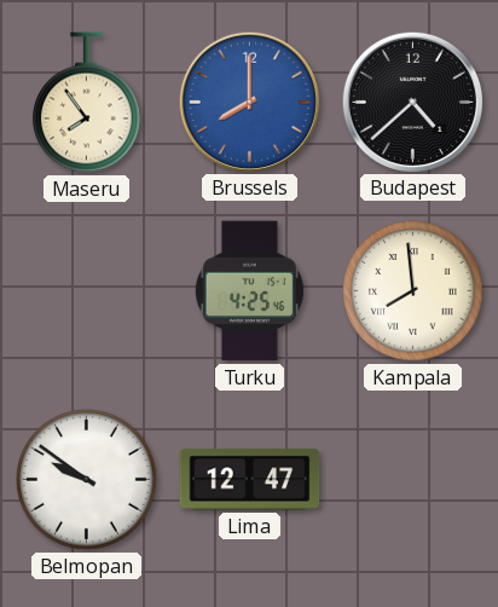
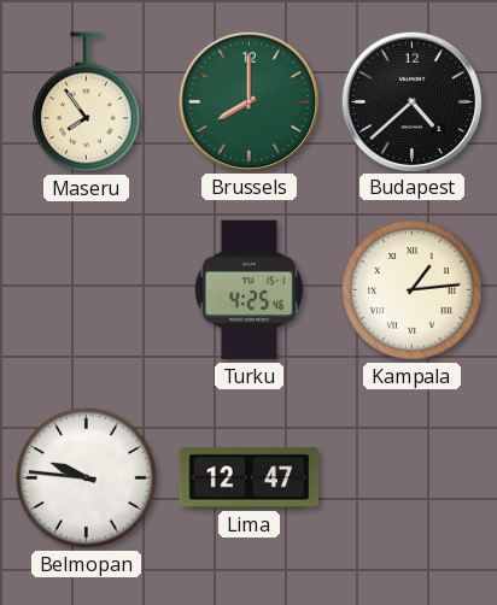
Brussels dial: blue -> green (248, 101)
Kampala: 7:59 -> 1:14 (413, 290)
Belmopan: 9:51 -> 9:46 (87, 478)
